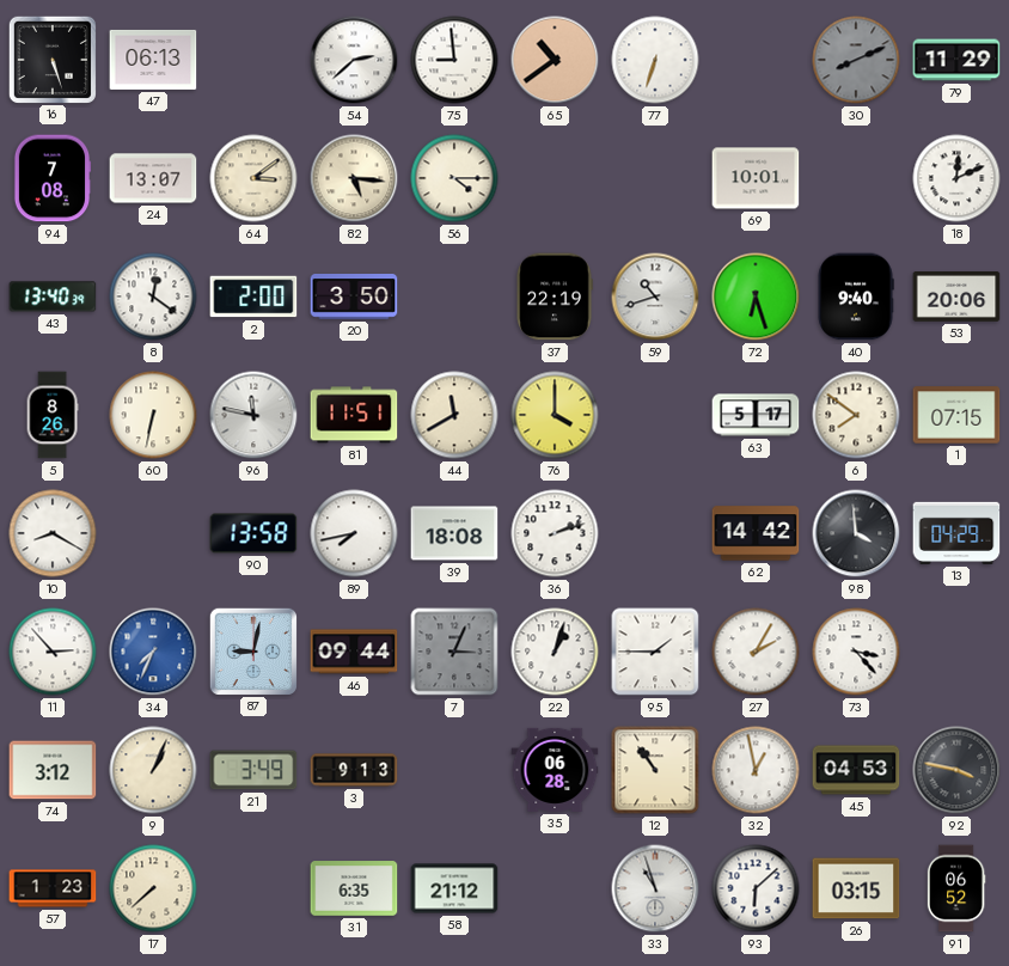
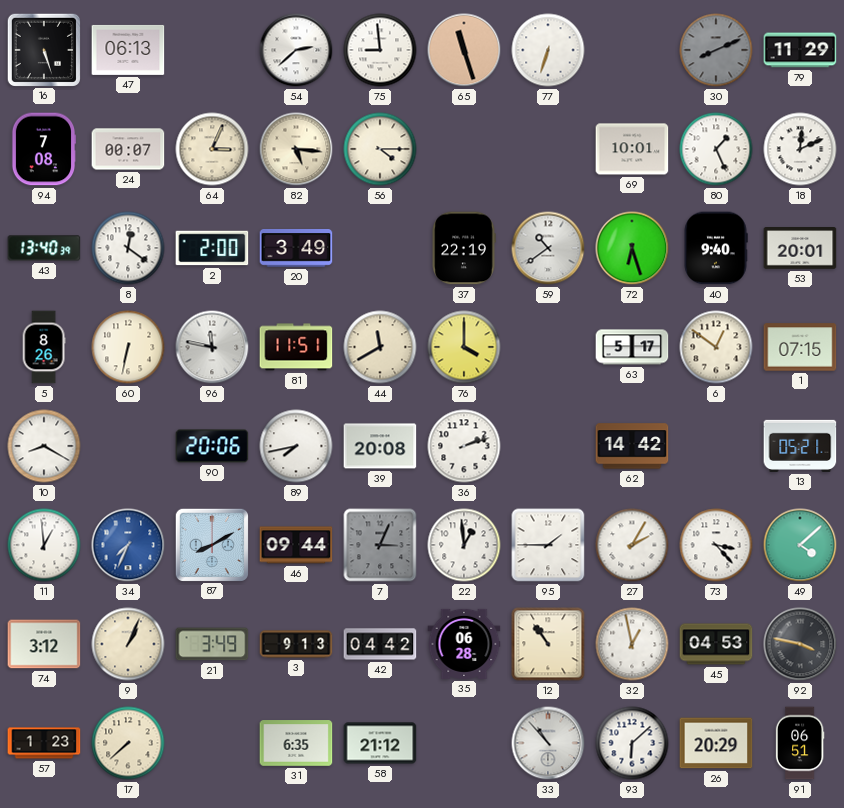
65: 10:39 -> 11:27 (464, 50)
24: 13:07 -> 00:07 (128, 149)
64: 3:09 -> 3:04 (212, 149)
80: none -> 1:26 (716, 149)
20: 3:50 -> 3:49 (296, 249)
59: 10:42 -> 10:39 (548, 248)
53: 20:06 -> 20:01 (800, 248)
6: 7:51 -> 12:51 (716, 347)
90: 13:58 -> 20:06 (212, 446)
39: 18:08 -> 20:08 (380, 446)
98: 3:59 -> none (856, 533)
13: 04:29 -> 05:21 (800, 446)
11: 2:53 -> 12:59 (44, 545)
87: 9:02 -> 8:10 (211, 544)
22: 1:03 -> 12:59 (464, 545)
49: none -> 4:08 (800, 545)
42: none -> 04:42 (380, 644)
33: 10:57 -> 10:53 (548, 743)
26: 03:15 -> 20:29 (716, 743)
91: 06:52 -> 06:51 (800, 743)
